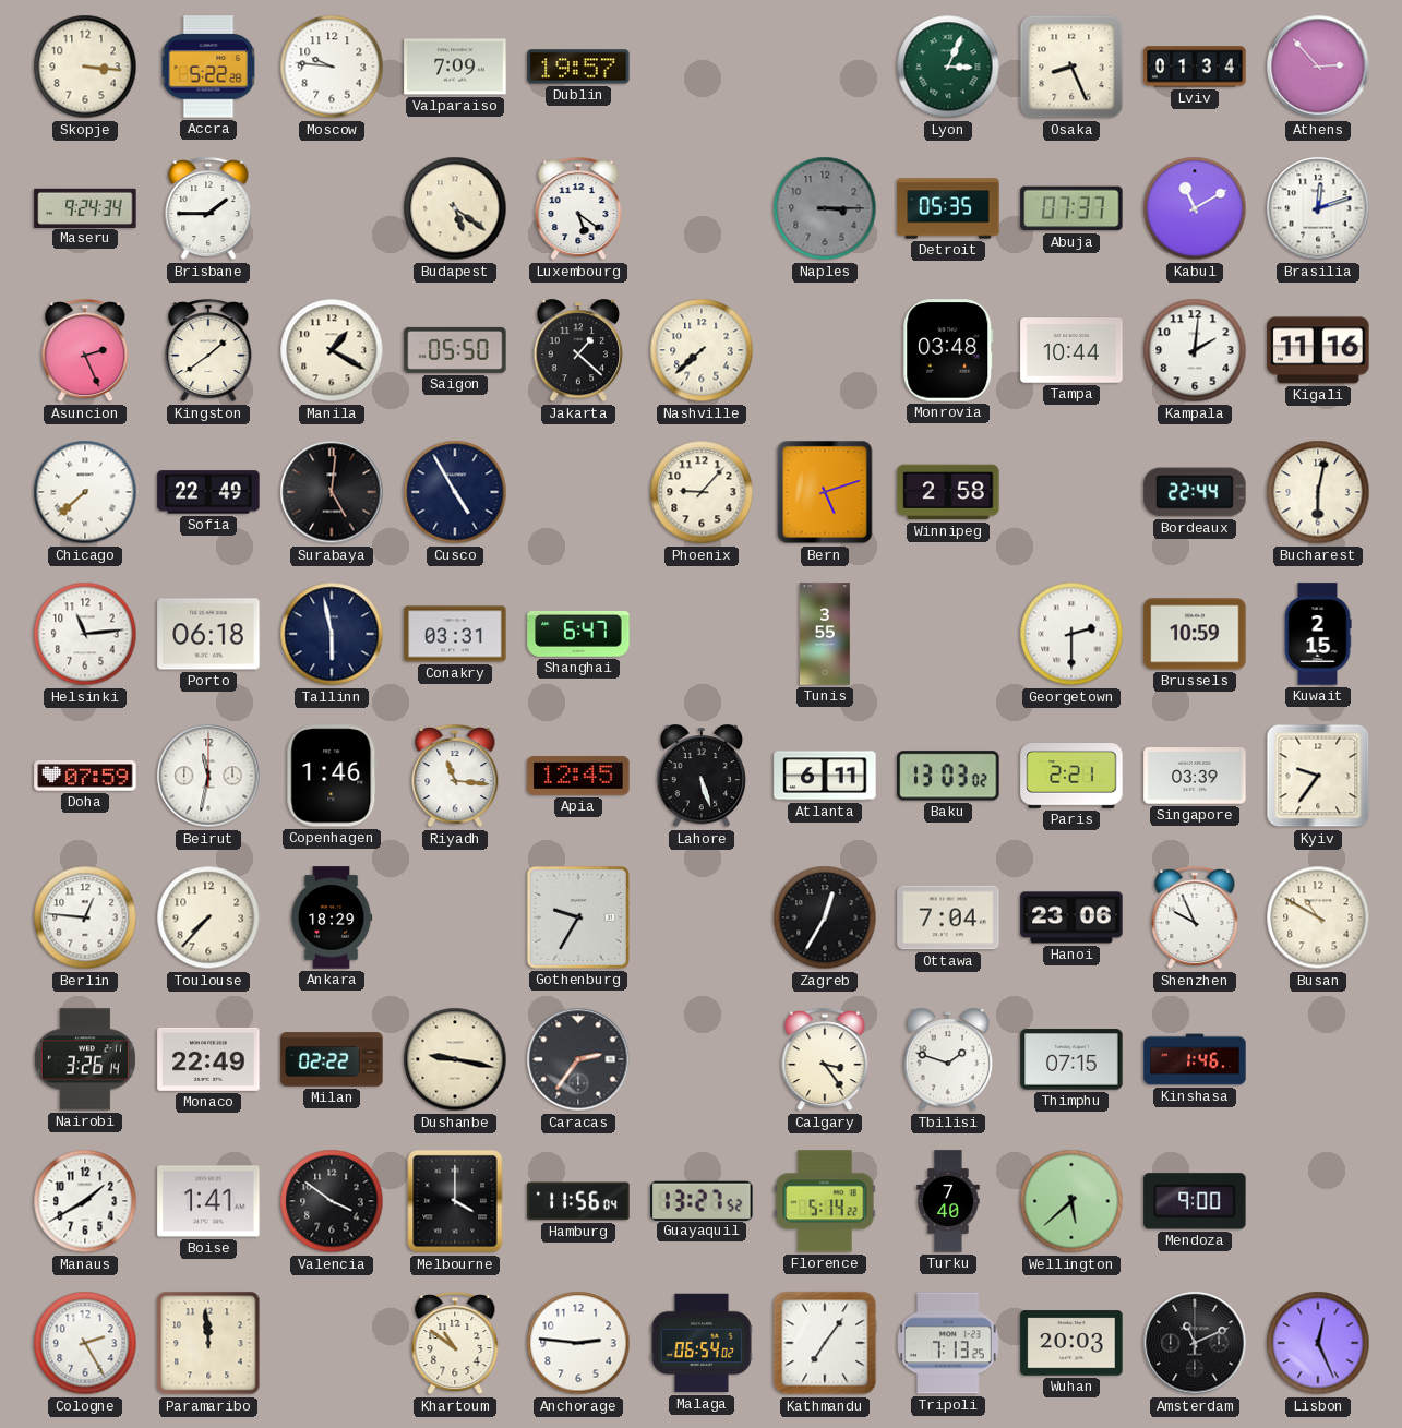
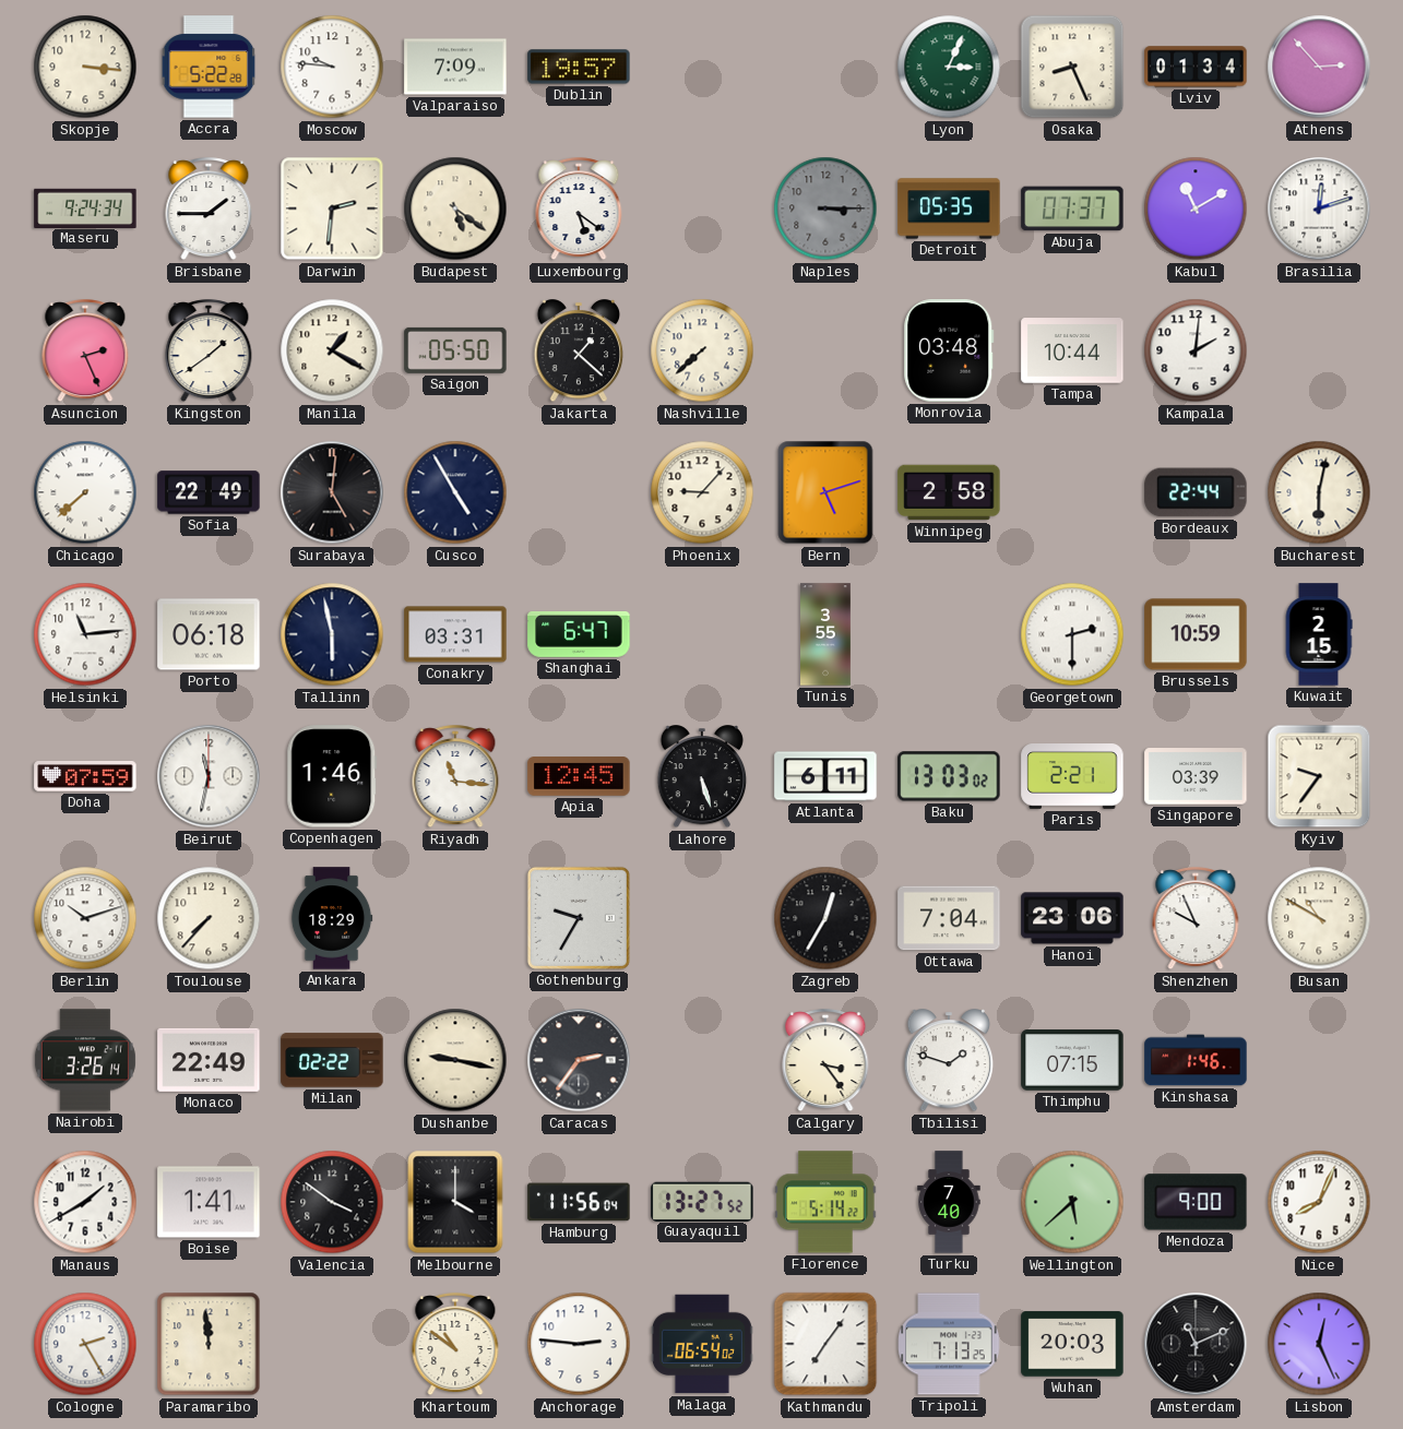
Darwin: none -> 2:31 (332, 209)
Kigali: 11:16 -> none (1318, 350)
Berlin: 12:46 -> 10:12 (85, 918)
Nice: none -> 8:04 (1319, 1202)
